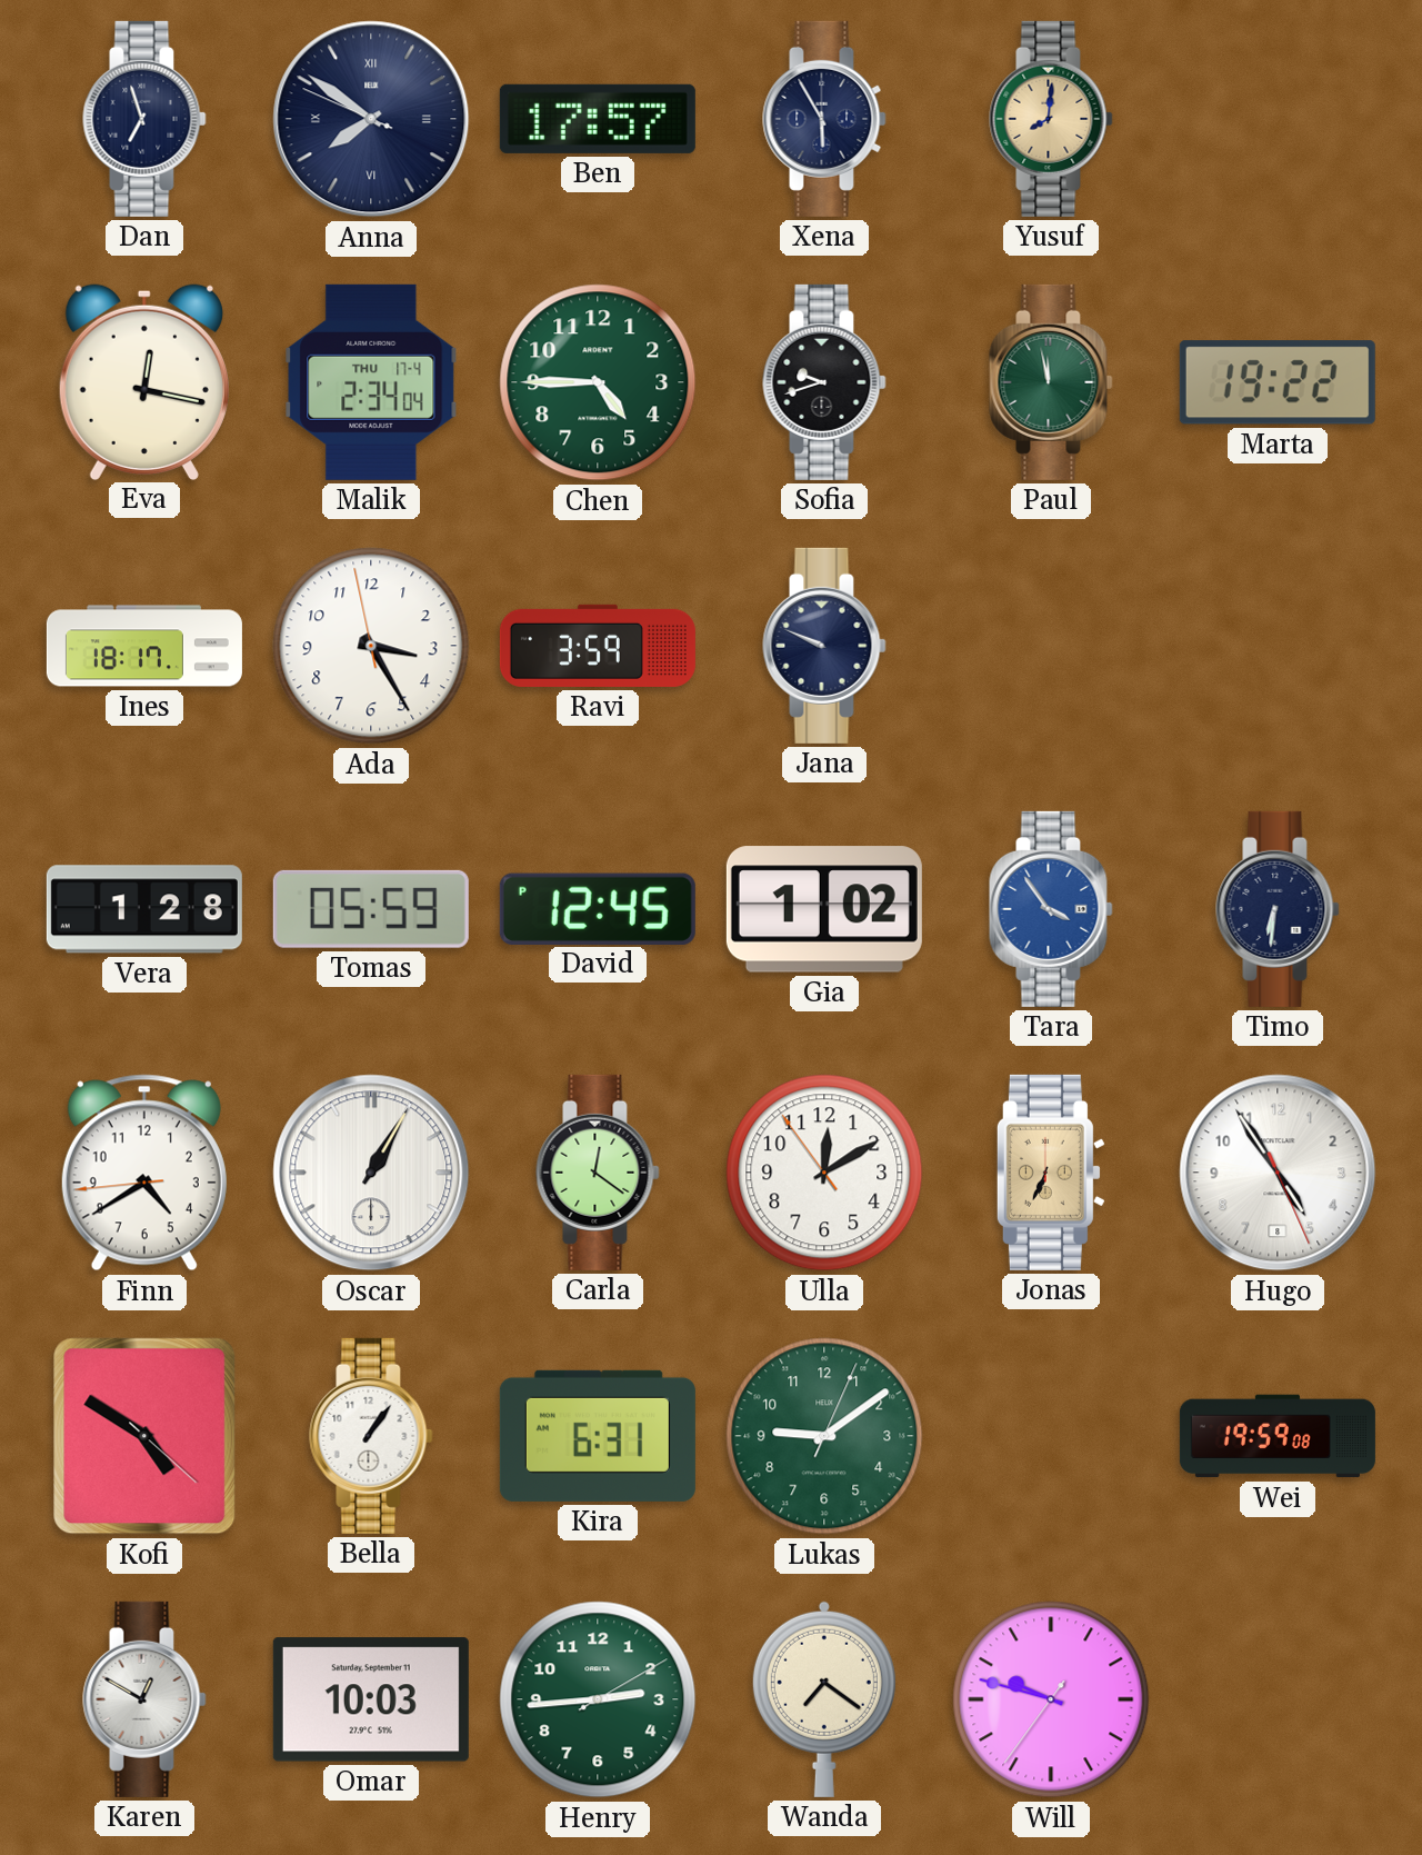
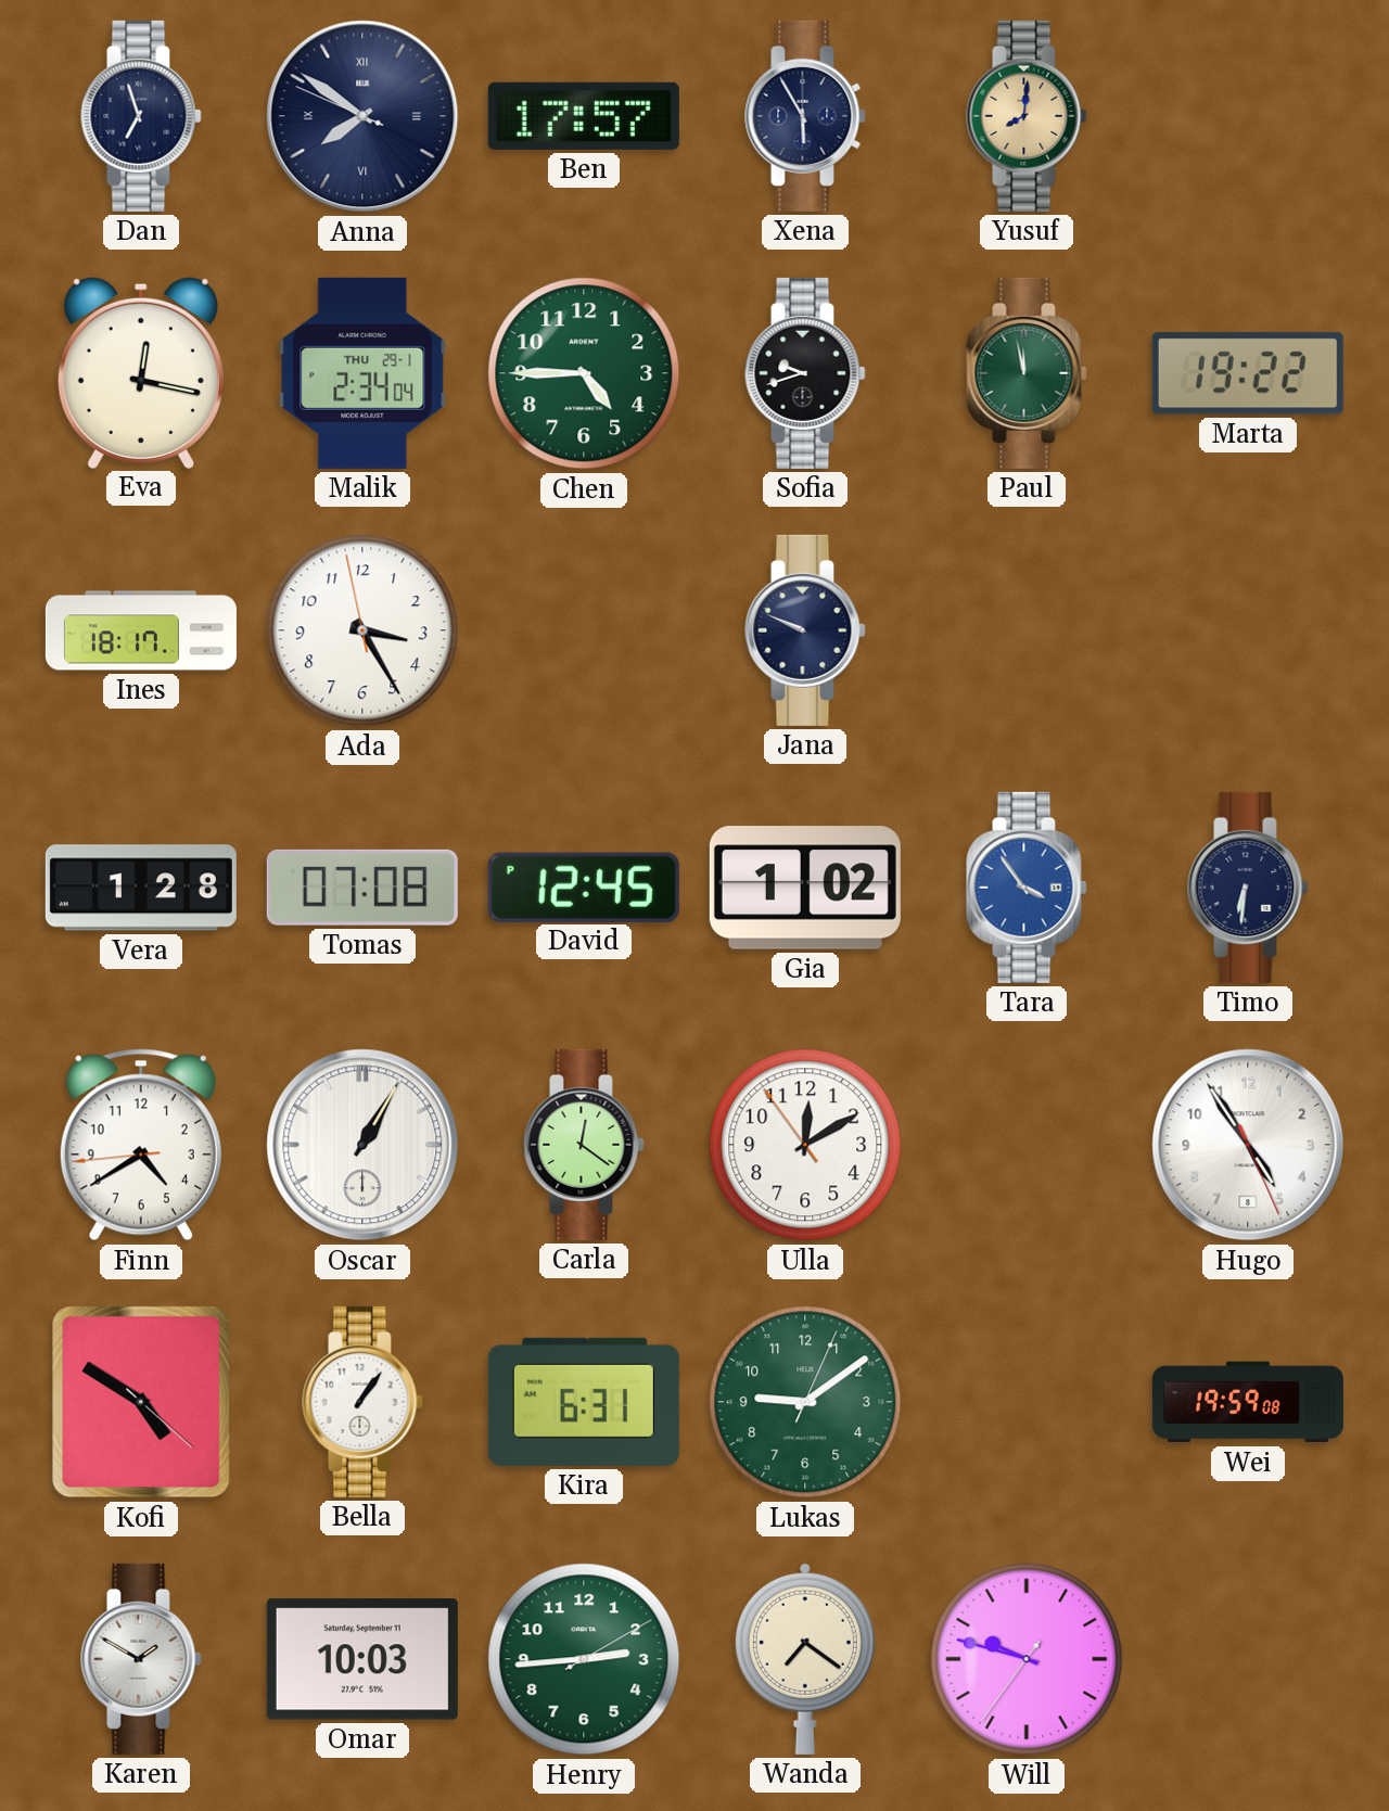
Malik date: THU 17-4 -> THU 29-1 (362, 373)
Ravi: 3:59 -> none (598, 646)
Tomas: 05:59 -> 07:08 (362, 888)
Jonas: 6:34 -> none (1051, 1173)
Karen: 12:50 -> 1:50 (141, 1659)
